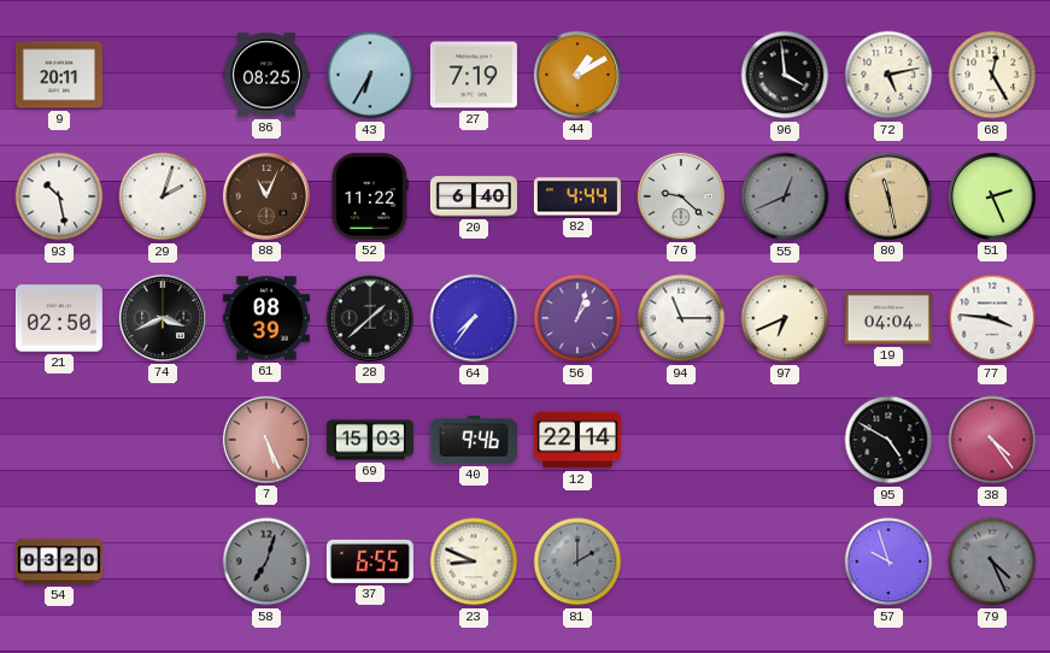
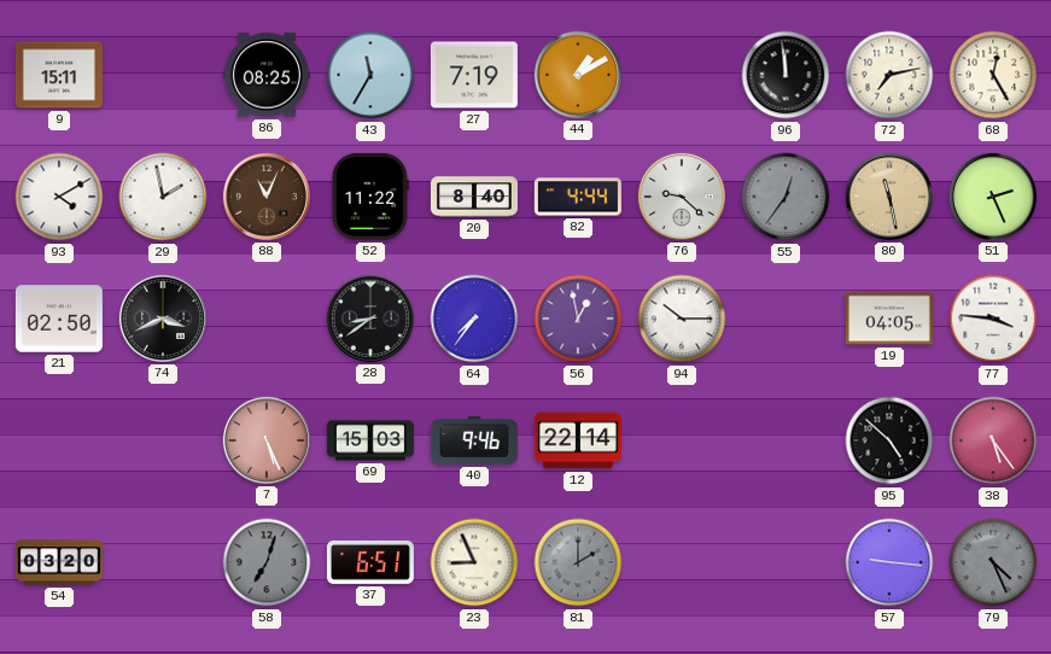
9: 20:11 -> 15:11 (59, 75)
43: 6:35 -> 11:35 (370, 75)
96: 3:59 -> 11:59 (786, 75)
72: 5:13 -> 7:13 (889, 75)
93: 10:28 -> 4:10 (59, 197)
29: 2:03 -> 1:58 (163, 197)
20: 6:40 -> 8:40 (474, 197)
55: 12:41 -> 12:36 (786, 197)
61: 08:39 -> none (266, 318)
28: 1:38 -> 8:39 (370, 319)
56: 1:03 -> 12:58 (578, 319)
94: 11:15 -> 10:15 (682, 319)
97: 6:41 -> none (785, 318)
19: 04:04 -> 04:05 (889, 319)
95: 4:50 -> 4:52 (889, 440)
38: 4:24 -> 5:24 (993, 440)
37: 6:55 -> 6:51 (370, 562)
23: 8:49 -> 8:56 (474, 562)
57: 9:57 -> 9:16 (889, 562)
